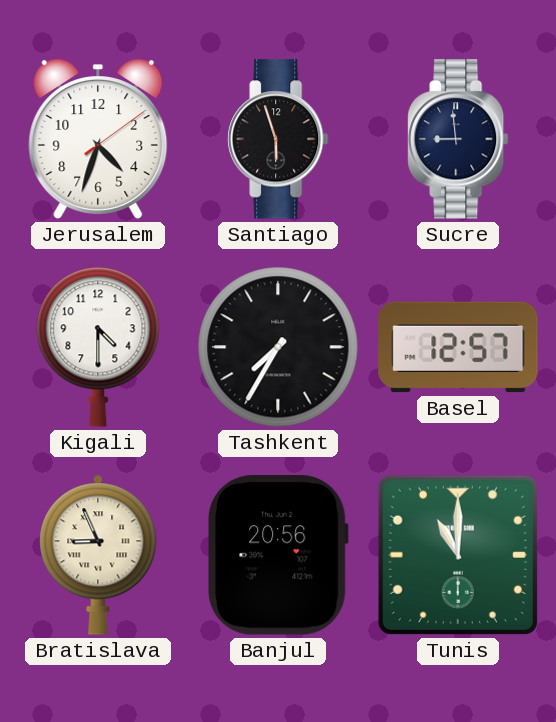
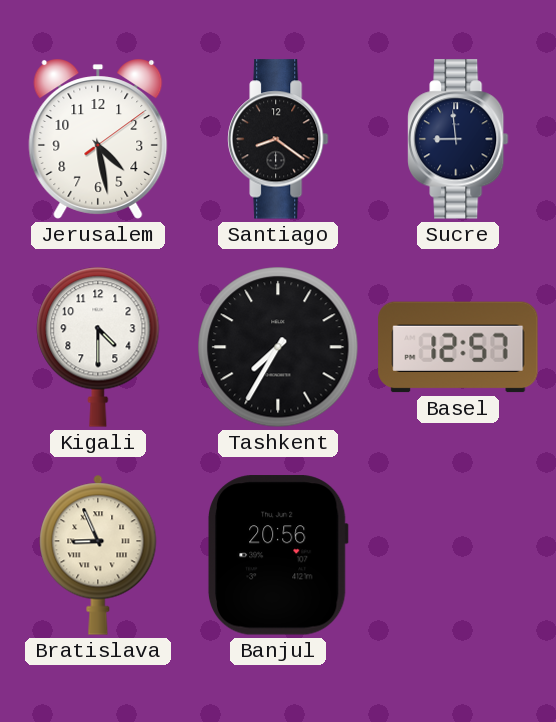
Jerusalem: 4:33 -> 4:28 (98, 139)
Santiago: 5:57 -> 8:21 (278, 139)
Tunis: 11:00 -> none (458, 555)
